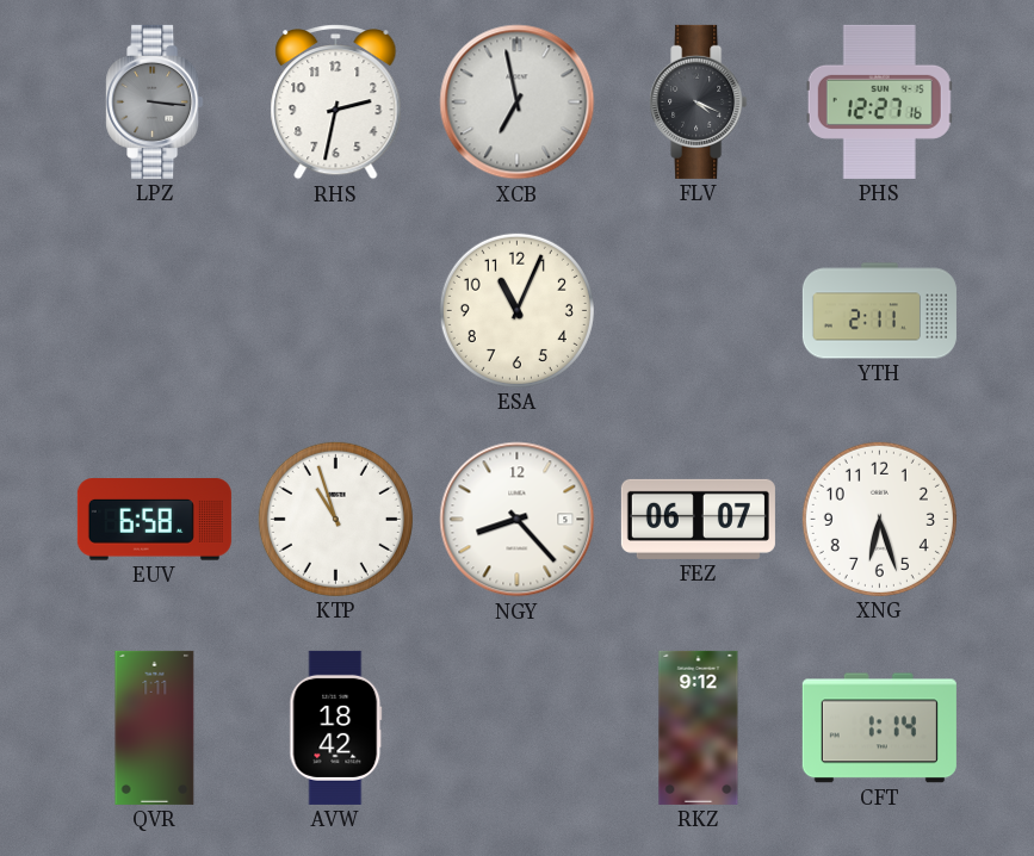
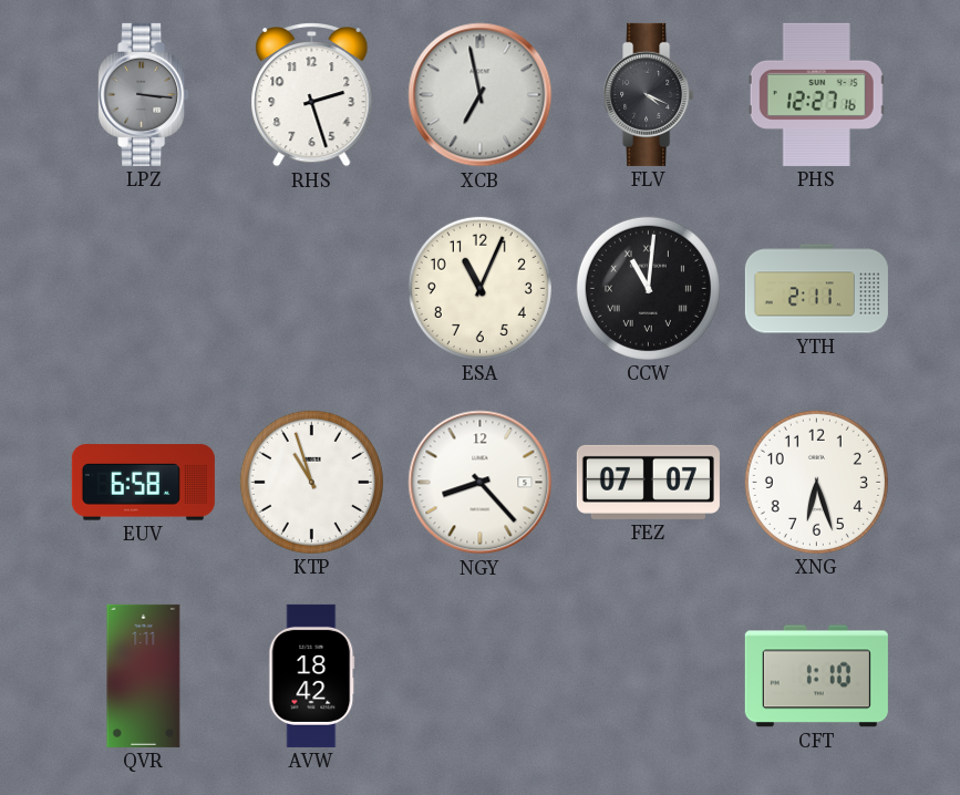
RHS: 2:32 -> 2:27 (312, 94)
CCW: none -> 11:01 (648, 288)
FEZ: 06:07 -> 07:07 (648, 482)
RKZ: 9:12 -> none (699, 727)
CFT: 1:14 -> 1:10 (816, 677)
